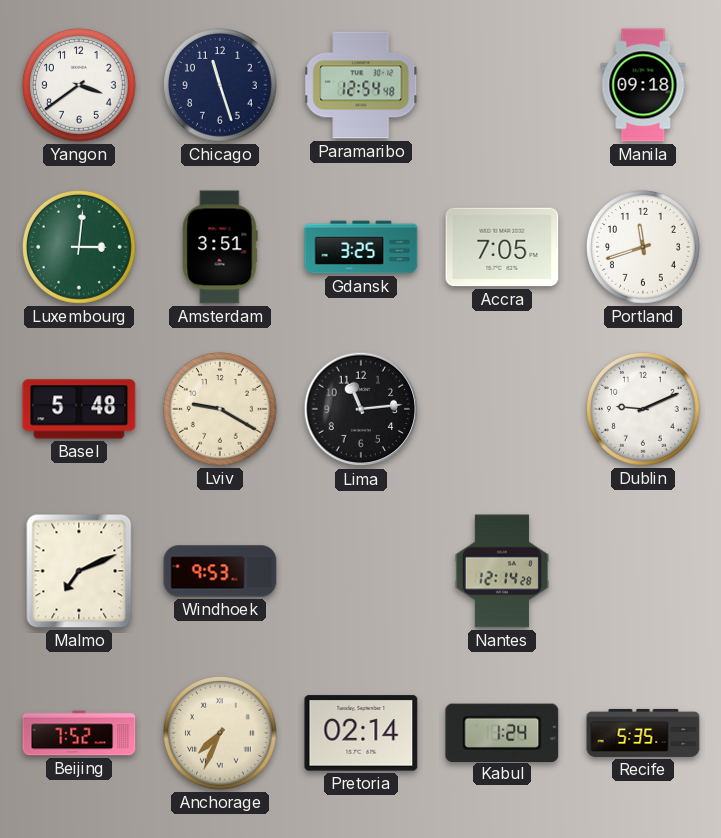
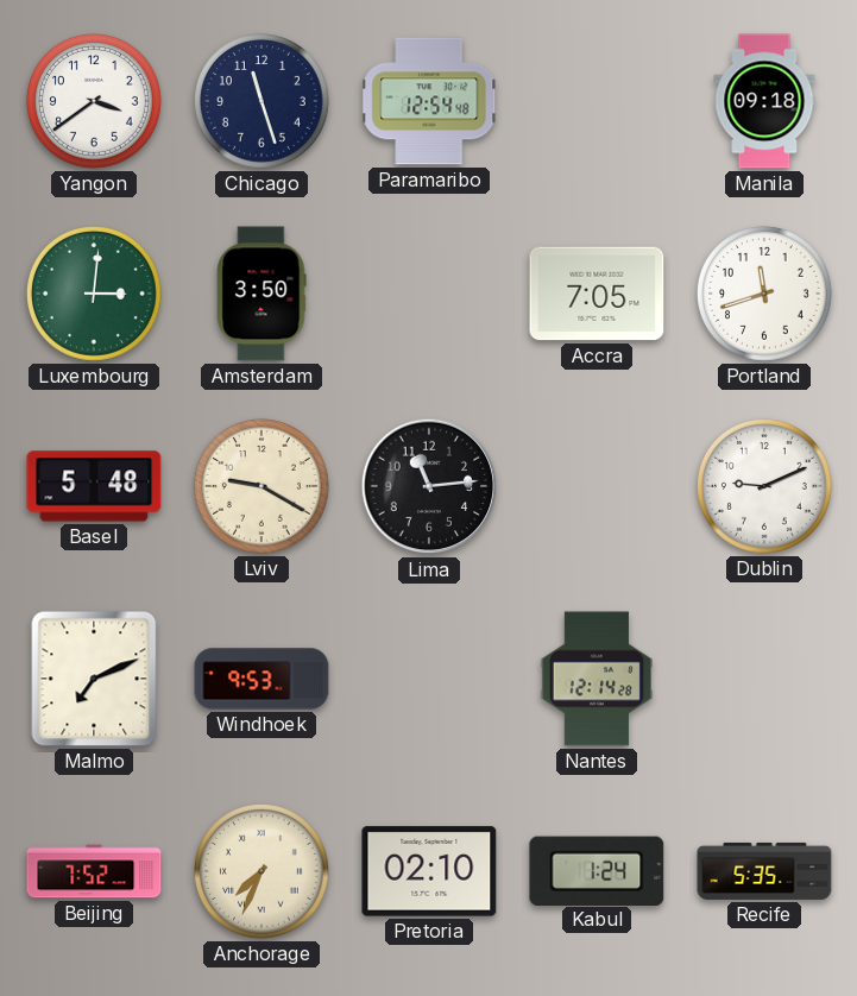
Amsterdam: 3:51 -> 3:50 (261, 294)
Gdansk: 3:25 -> none (361, 247)
Pretoria: 02:14 -> 02:10 (429, 871)
